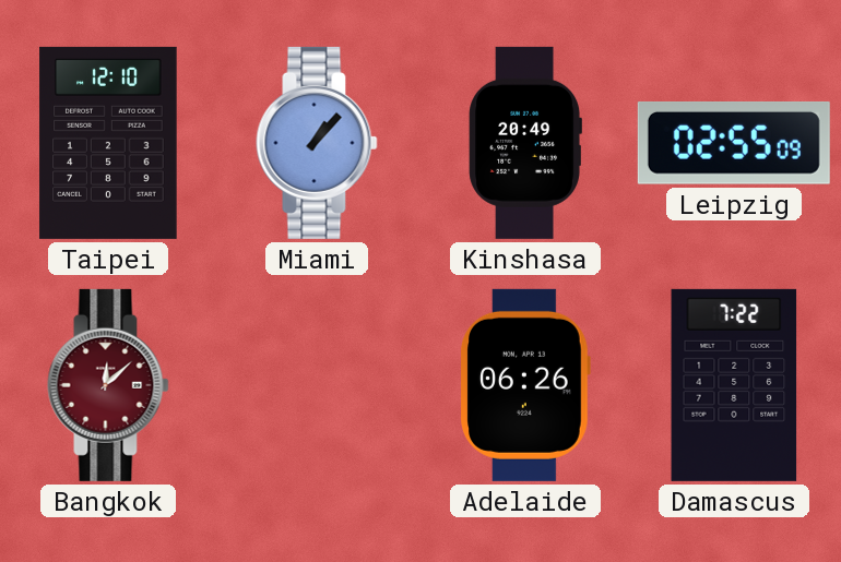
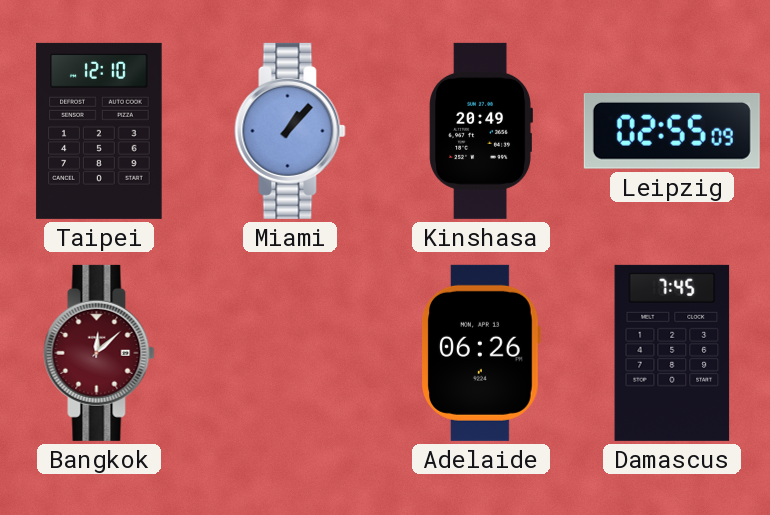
Damascus: 7:22 -> 7:45 (672, 353)
